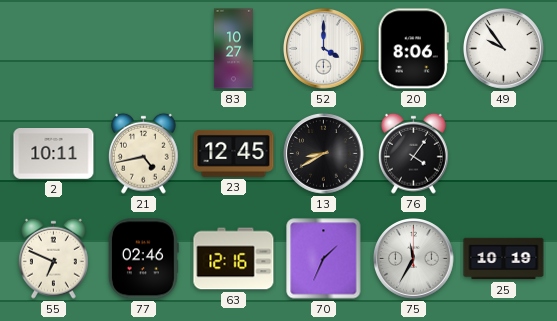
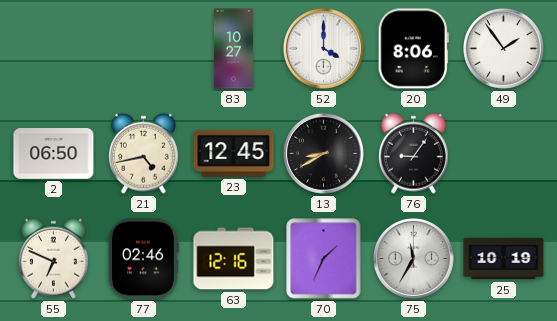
49: 9:54 -> 1:54 (504, 49)
2: 10:11 -> 06:50 (54, 154)
76: 4:06 -> 9:06 (413, 153)
